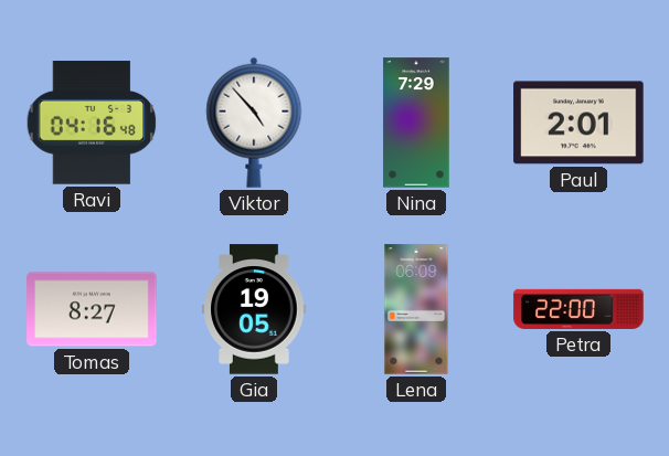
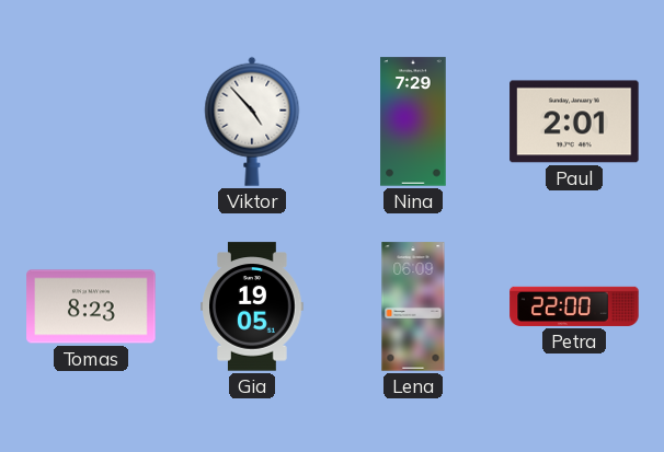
Ravi: 04:16 -> none (92, 123)
Tomas: 8:27 -> 8:23 (91, 306)
